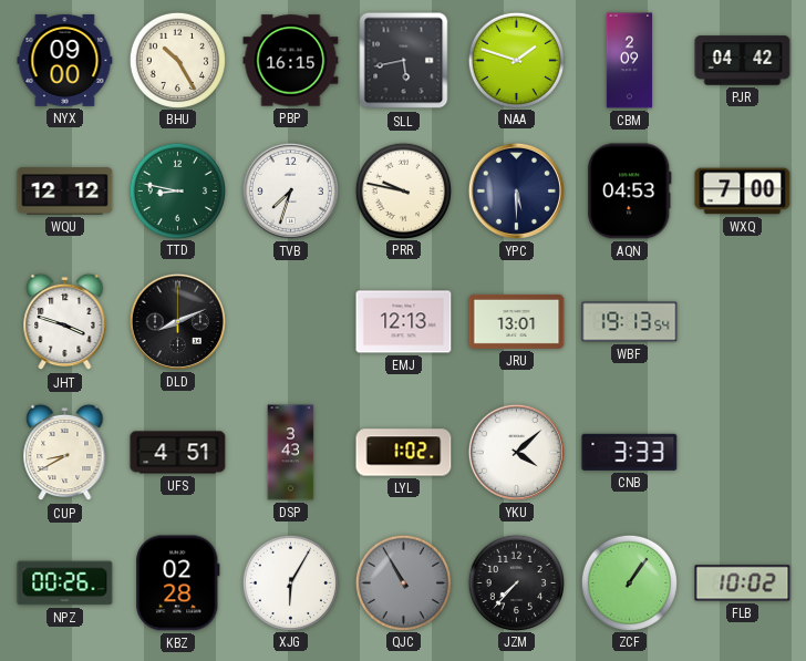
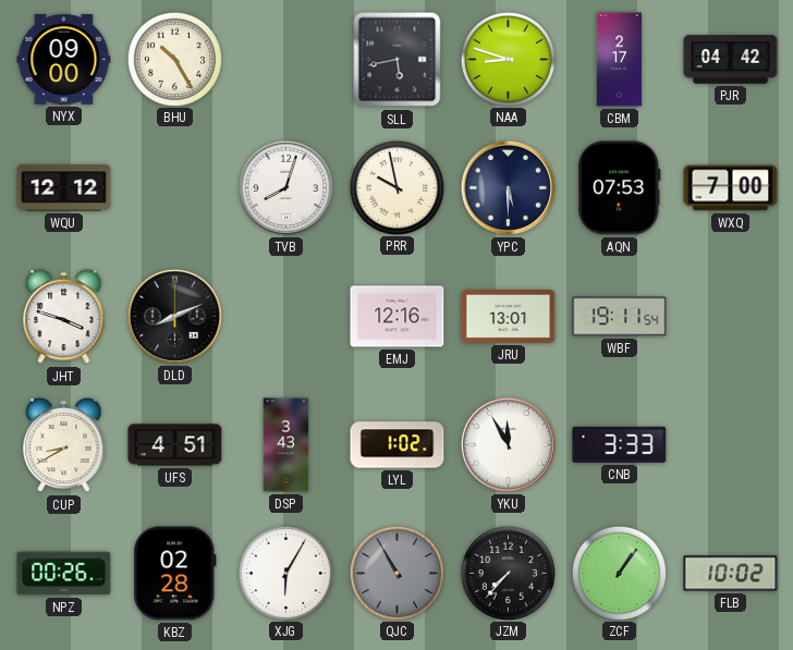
PBP: 16:15 -> none (291, 61)
NAA: 1:48 -> 8:48 (508, 59)
CBM: 2:09 -> 2:17 (620, 60)
TTD: 8:47 -> none (177, 190)
TVB: 7:33 -> 8:03 (285, 187)
PRR: 9:47 -> 9:58 (396, 187)
AQN: 04:53 -> 07:53 (620, 188)
EMJ: 12:13 -> 12:16 (398, 317)
WBF: 19:13 -> 19:11 (620, 317)
YKU: 4:08 -> 11:55 (508, 444)
